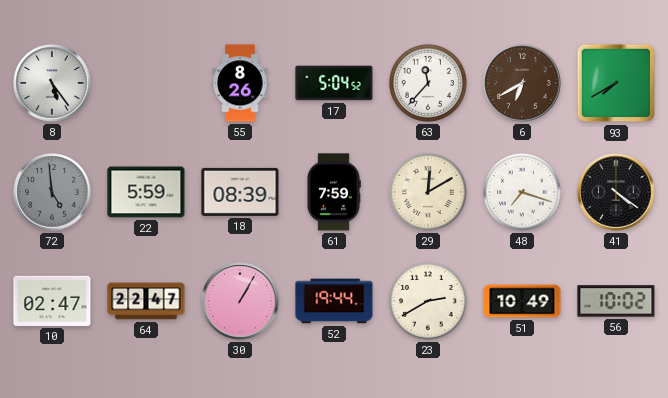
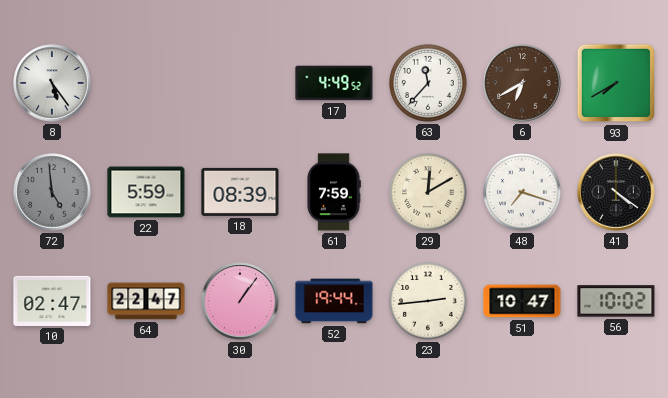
55: 8:26 -> none (240, 83)
17: 5:04 -> 4:49 (334, 83)
30: 1:05 -> 1:06 (240, 301)
23: 2:40 -> 2:44 (429, 302)
51: 10:49 -> 10:47 (522, 301)
